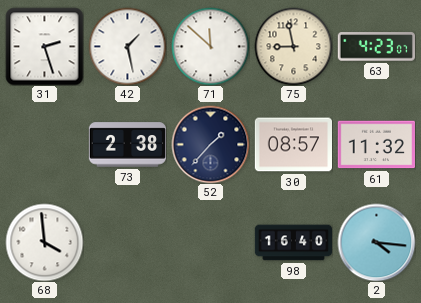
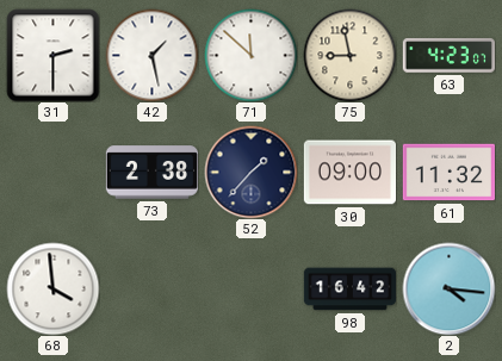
31: 2:27 -> 2:30 (52, 55)
30: 08:57 -> 09:00 (349, 173)
98: 16:40 -> 16:42 (349, 290)
